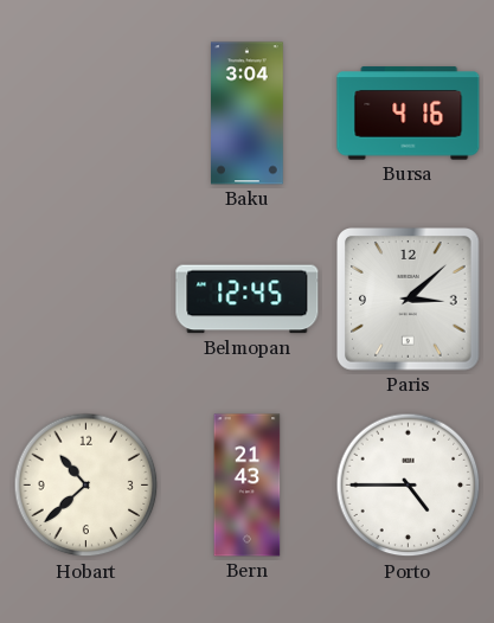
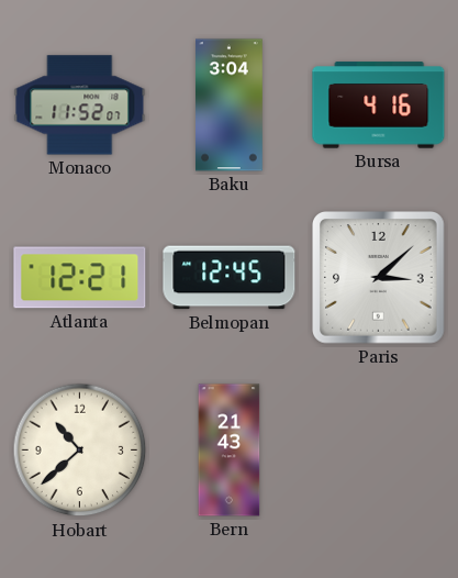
Monaco: none -> 11:52 (80, 105)
Atlanta: none -> 12:21 (80, 278)
Porto: 4:45 -> none (409, 486)
